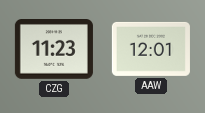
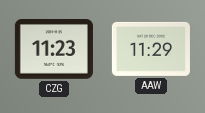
AAW: 12:01 -> 11:29 (151, 49)
